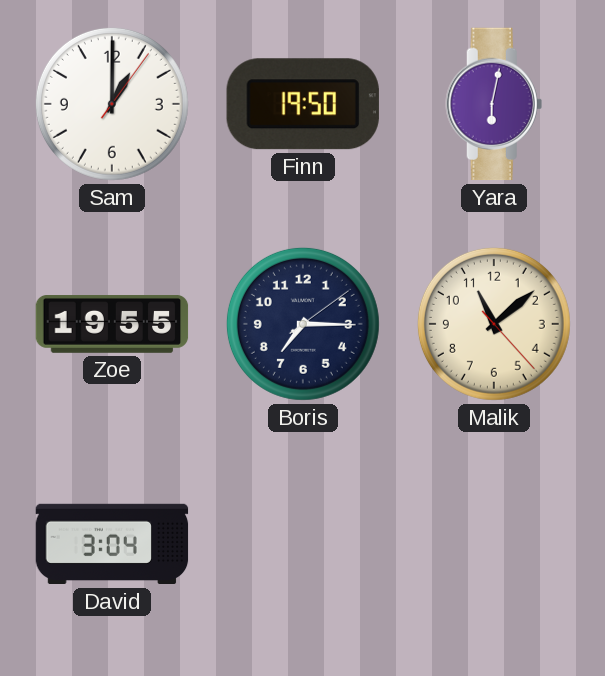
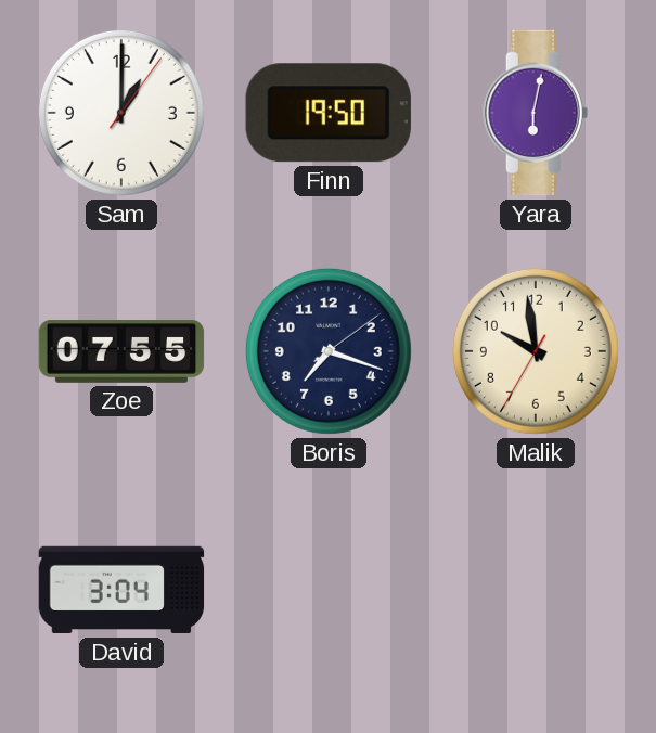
Zoe: 19:55 -> 07:55 (121, 352)
Boris: 7:15 -> 7:18 (329, 351)
Malik: 11:08 -> 9:58 (536, 351)
